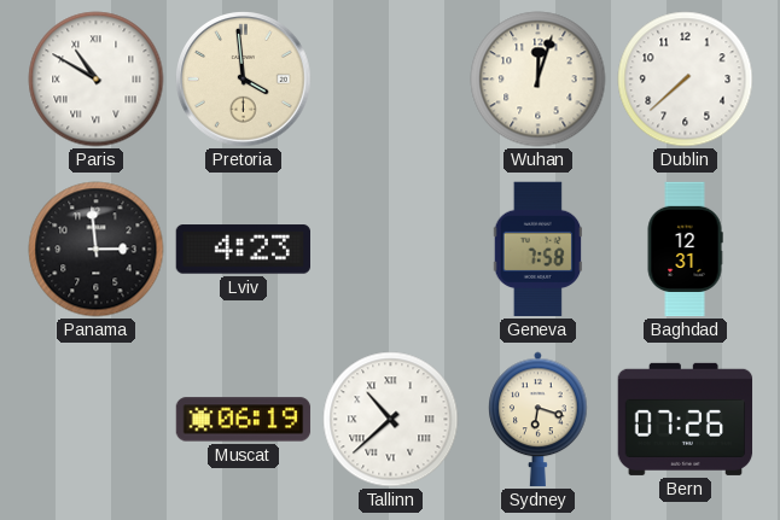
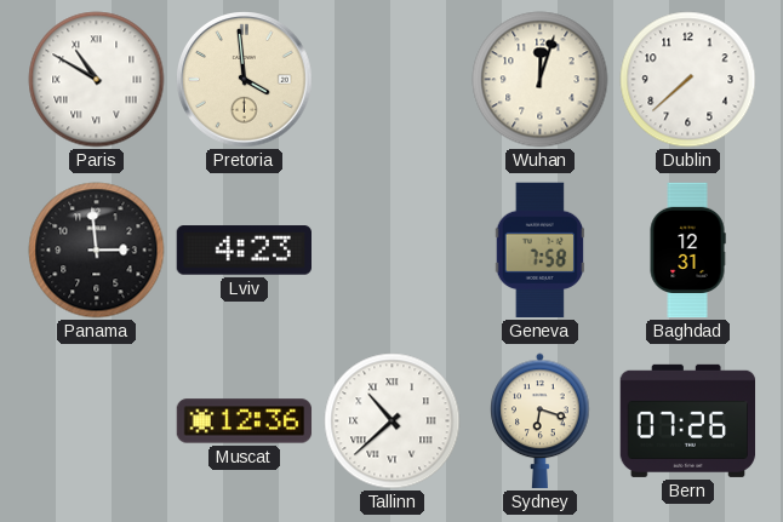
Muscat: 06:19 -> 12:36 (245, 421)
